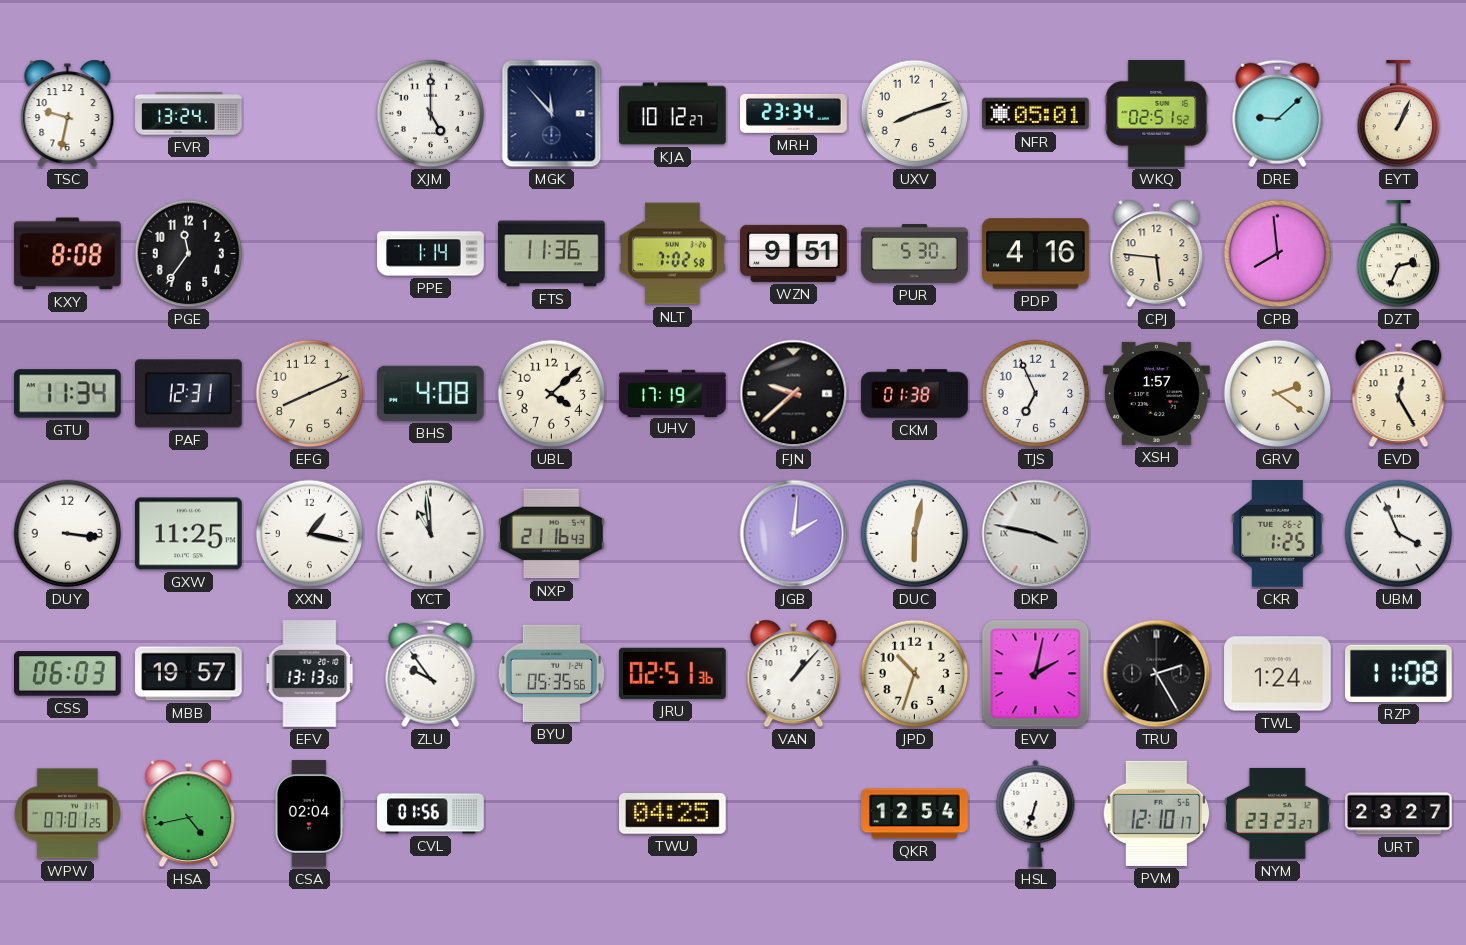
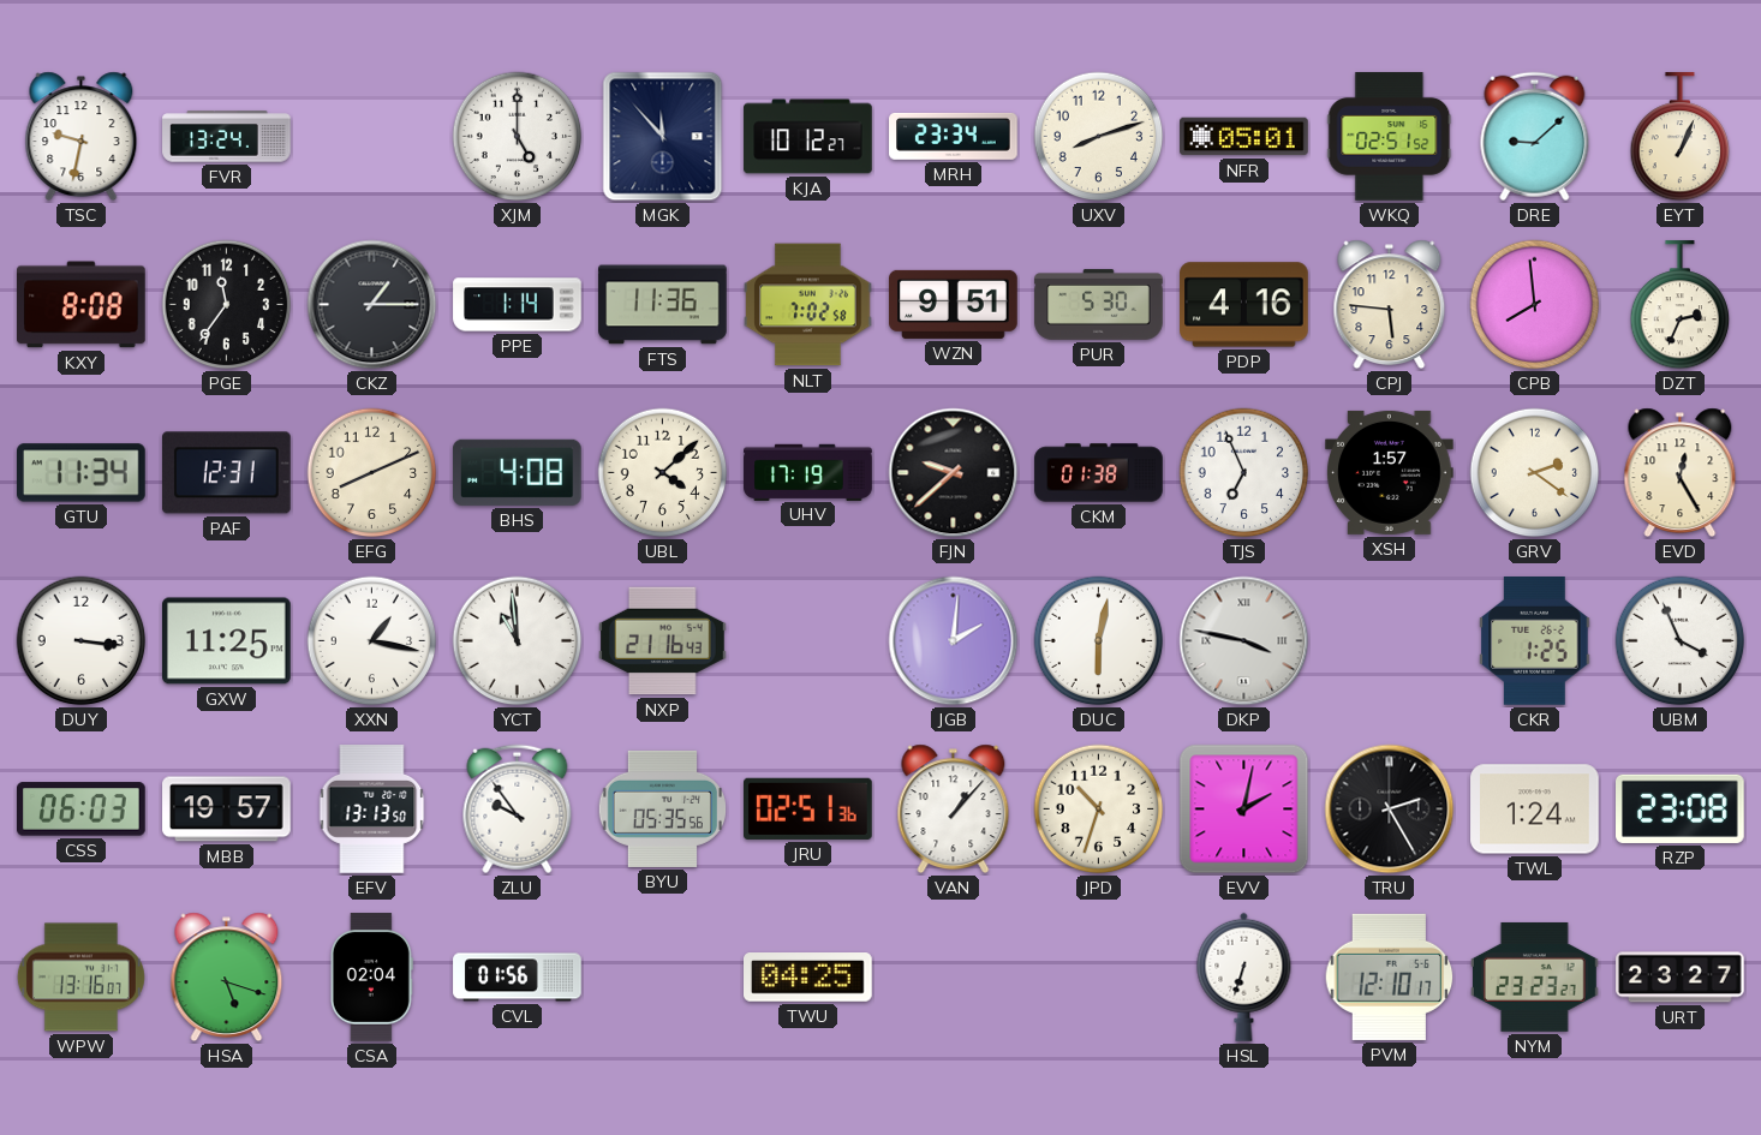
CKZ: none -> 1:15 (372, 305)
RZP: 11:08 -> 23:08 (1681, 808)
WPW: 07:01 -> 13:16 (80, 978)
HSA: 4:43 -> 5:18 (227, 978)
QKR: 12:54 -> none (915, 814)
